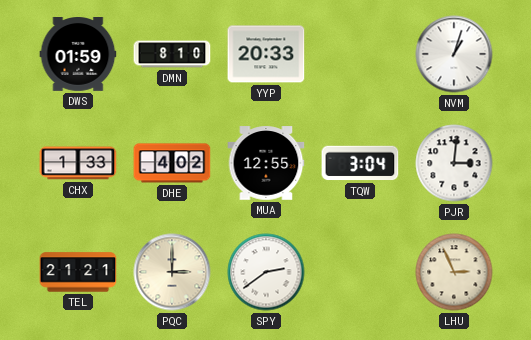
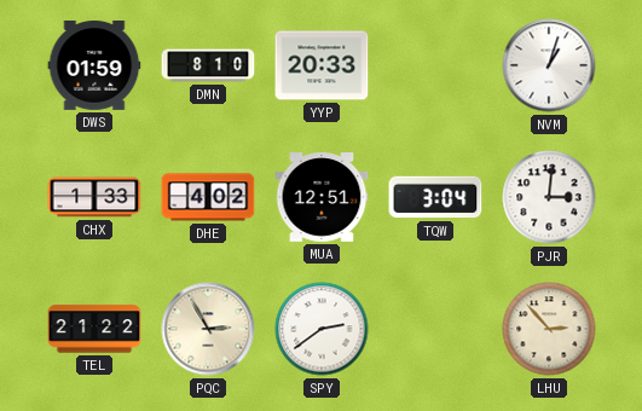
MUA: 12:55 -> 12:51 (322, 197)
TEL: 21:21 -> 21:22 (94, 329)
PQC: 3:00 -> 2:55 (208, 329)
LHU: 2:56 -> 2:53 (549, 329)
